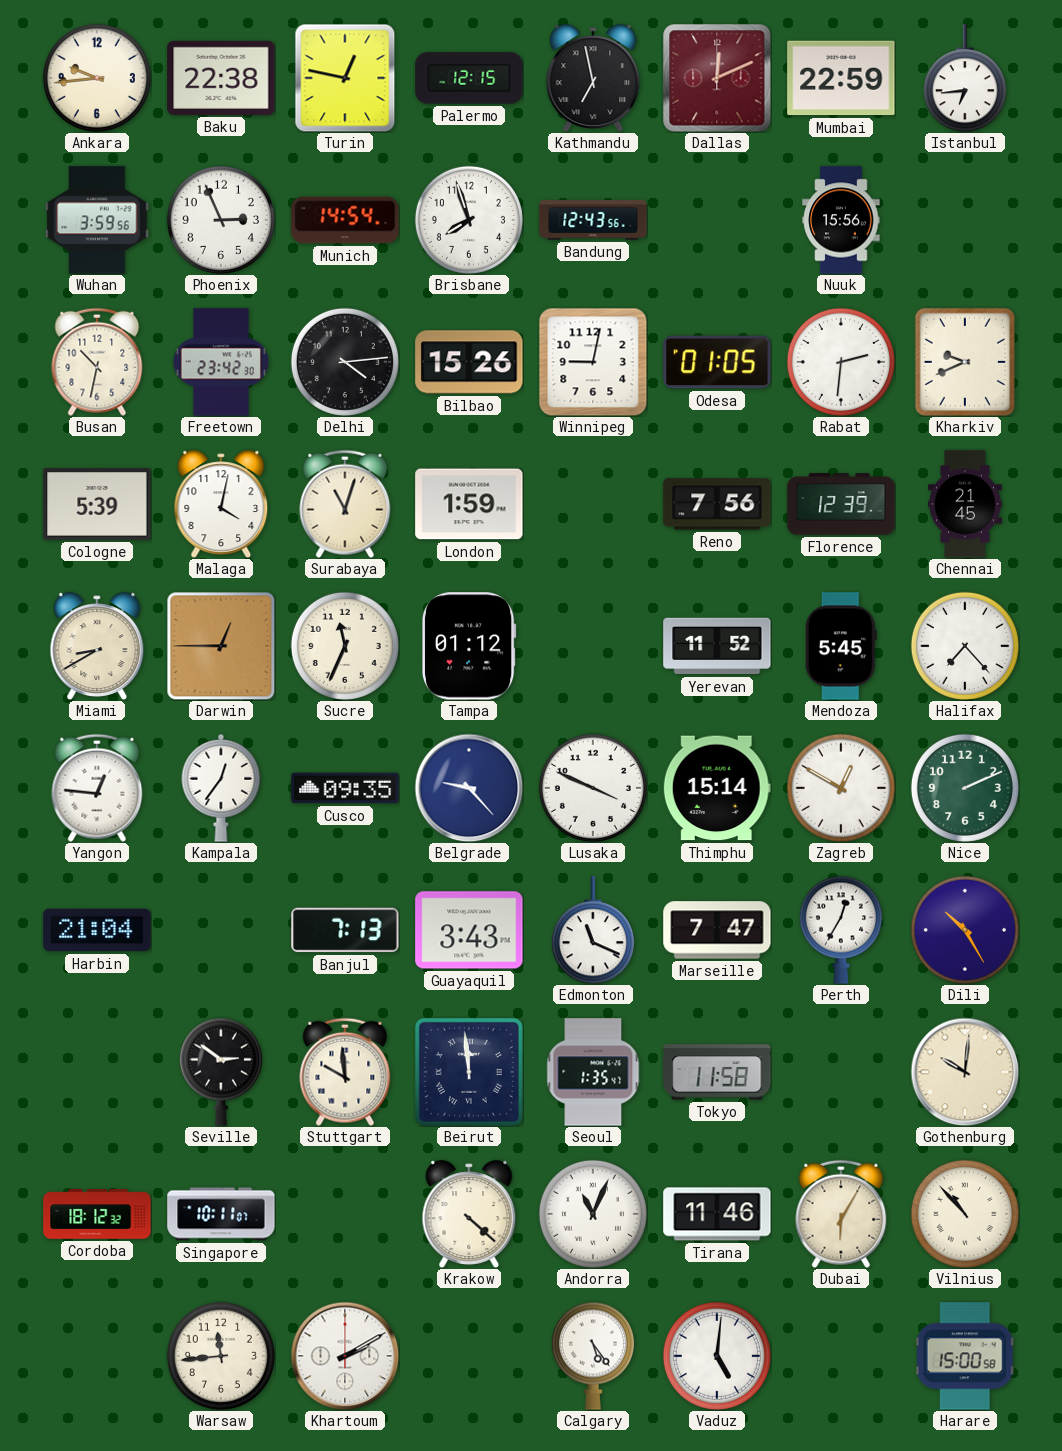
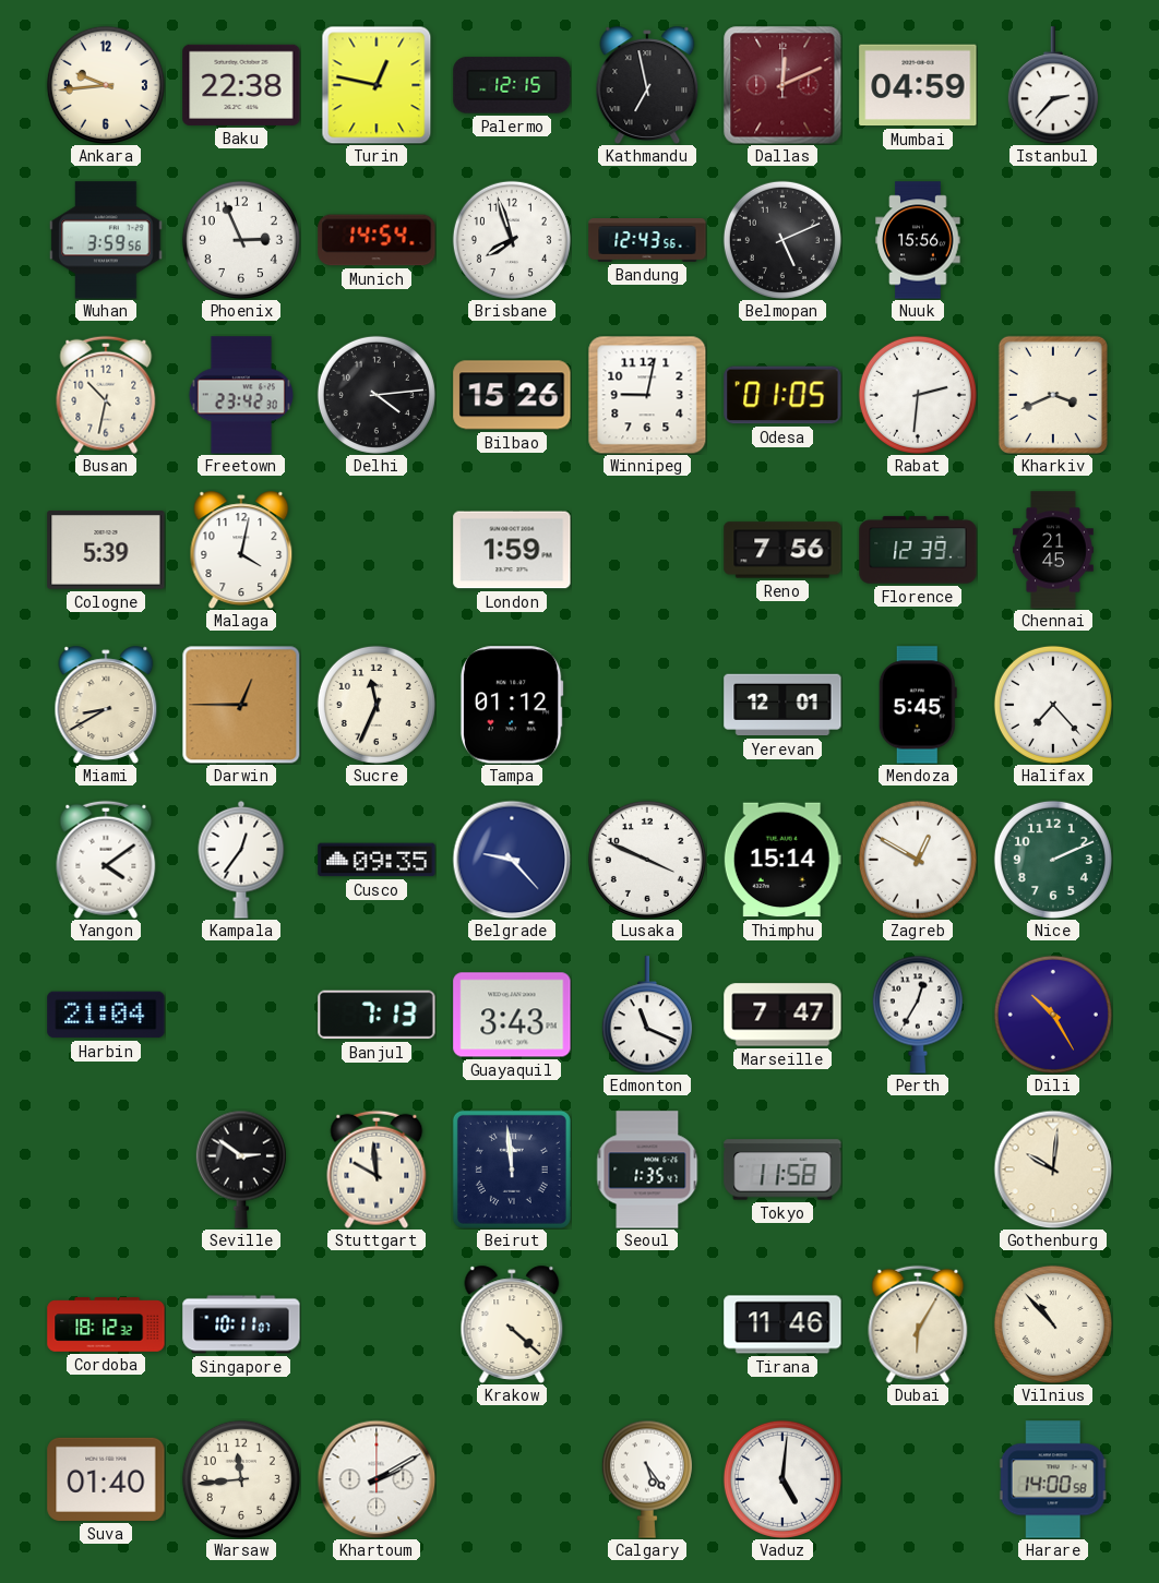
Mumbai: 22:59 -> 04:59 (918, 85)
Istanbul: 6:44 -> 2:37 (1053, 85)
Belmopan: none -> 5:11 (782, 240)
Kharkiv: 9:41 -> 3:41 (1053, 395)
Surabaya: 11:03 -> none (345, 504)
Yerevan: 11:52 -> 12:01 (782, 705)
Yangon: 12:46 -> 4:09 (106, 860)
Andorra: 11:04 -> none (593, 1214)
Suva: none -> 01:40 (106, 1479)
Harare: 15:00 -> 14:00 (1053, 1479)
